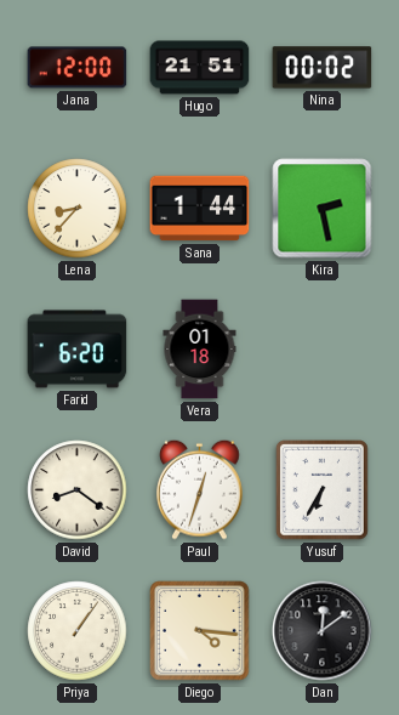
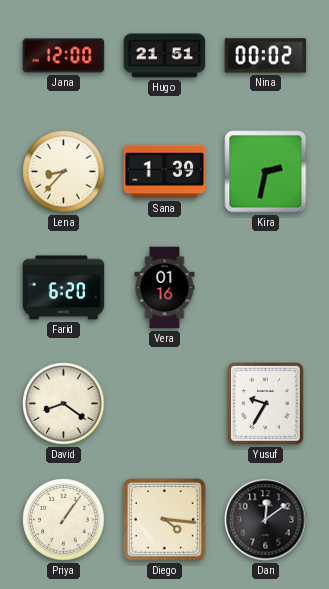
Sana: 1:44 -> 1:39 (165, 172)
Kira: 2:28 -> 2:32 (266, 172)
Vera: 01:18 -> 01:16 (165, 288)
Paul: 12:33 -> none (200, 489)
Yusuf: 6:35 -> 9:35 (266, 404)
